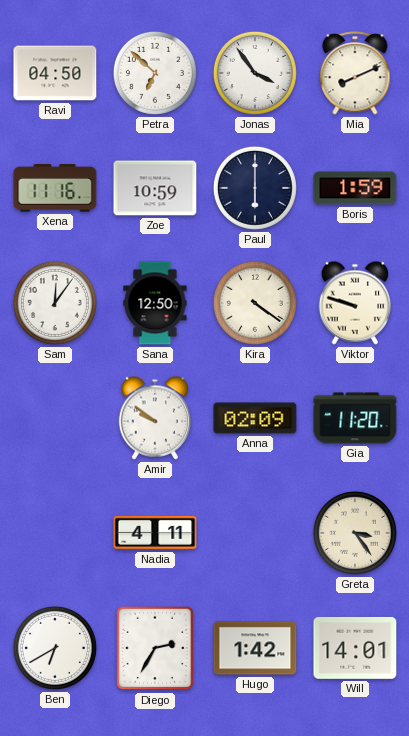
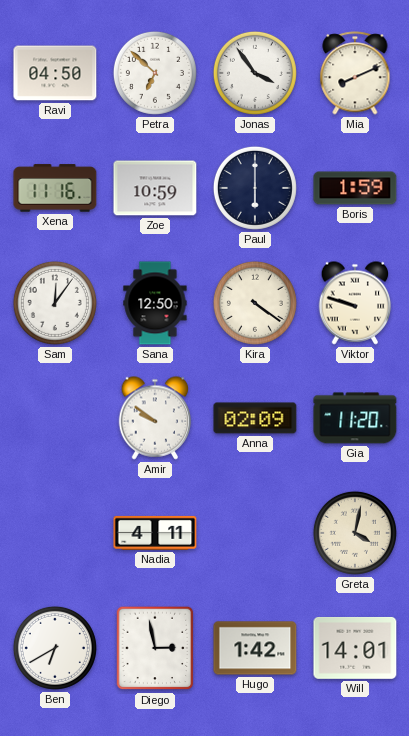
Greta: 3:24 -> 4:02 (355, 533)
Diego: 2:35 -> 2:58 (155, 648)
